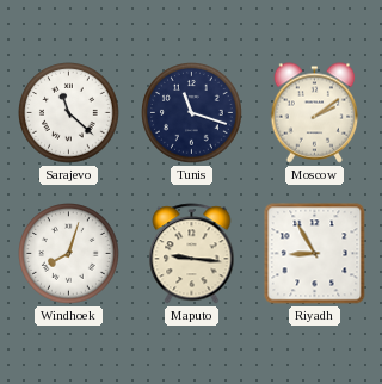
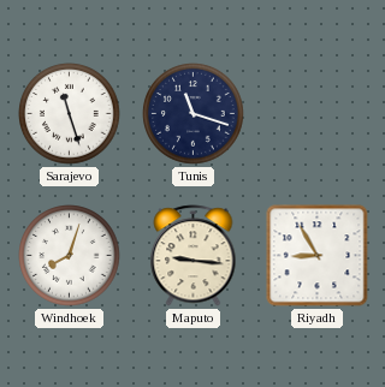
Sarajevo: 11:22 -> 11:27 (70, 114)
Moscow: 2:09 -> none (315, 113)
